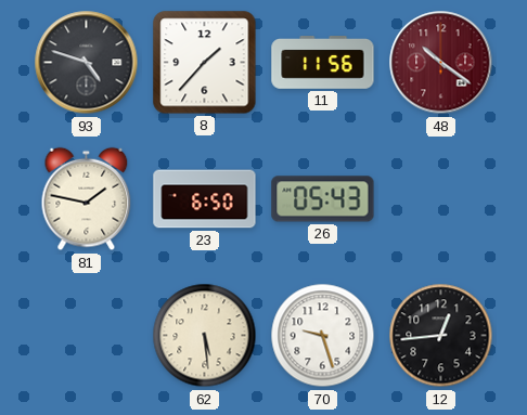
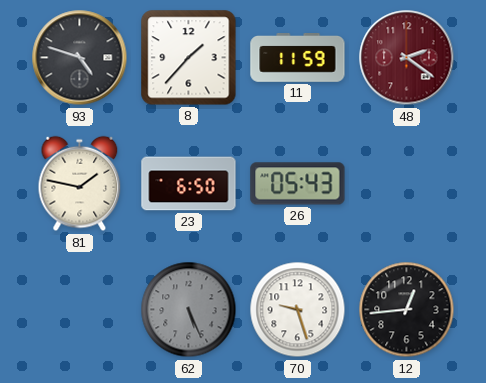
11: 11:56 -> 11:59 (298, 58)
48: 10:21 -> 2:21 (407, 58)
62: 5:29 -> 5:26 (189, 310)
62 dial: cream -> grey (189, 310)
